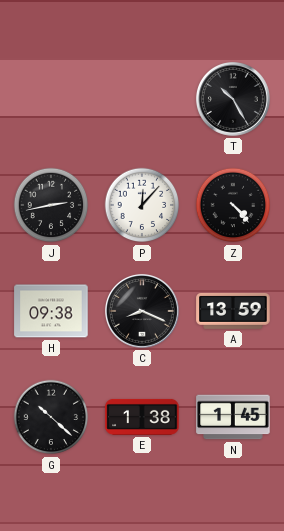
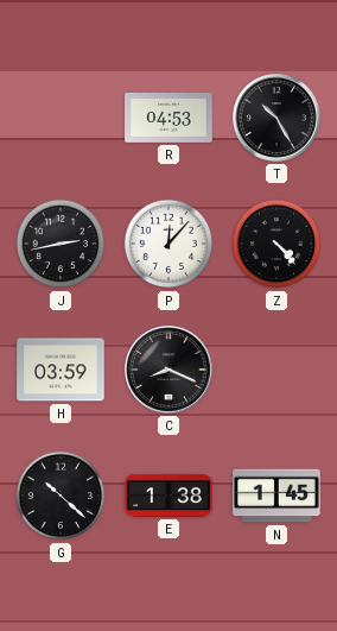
R: none -> 04:53 (168, 119)
H: 09:38 -> 03:59 (61, 370)
A: 13:59 -> none (233, 311)
